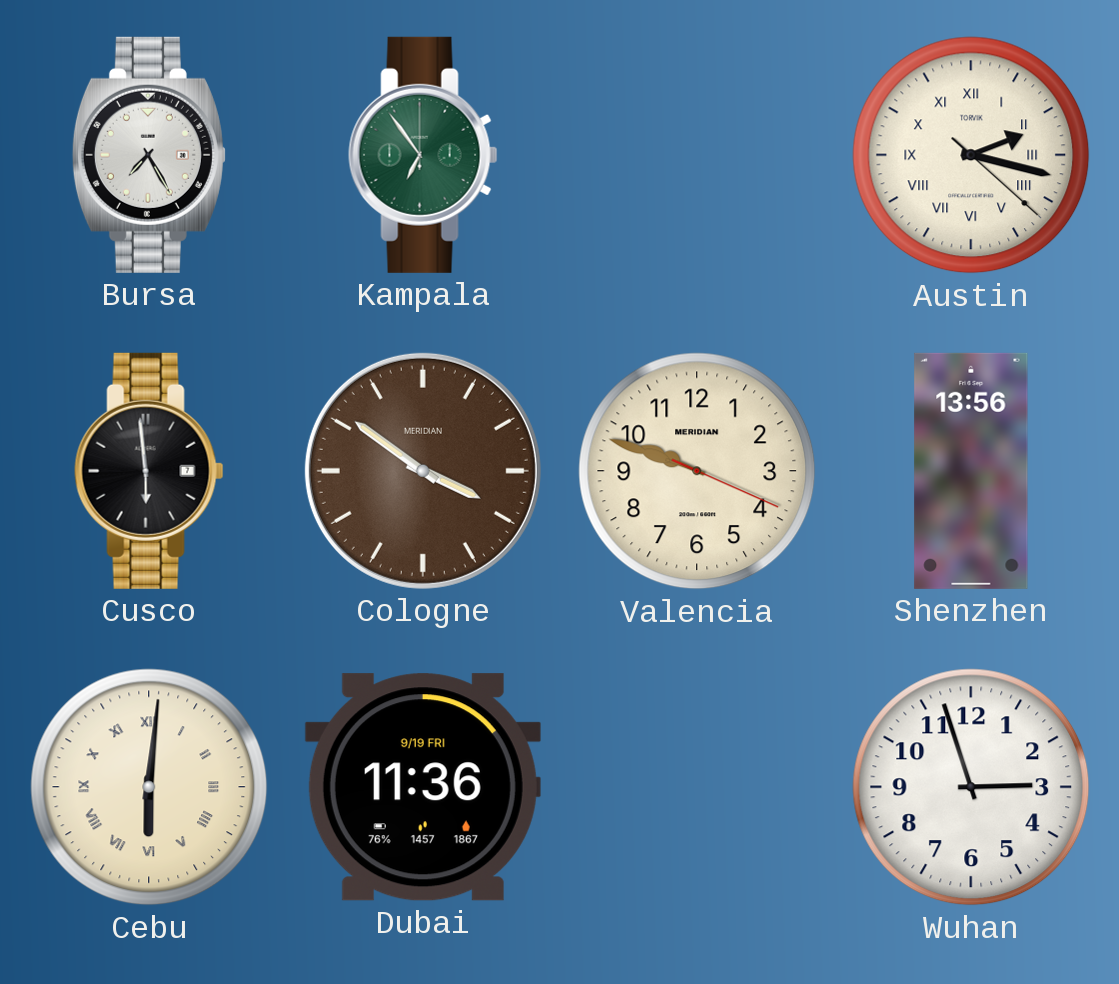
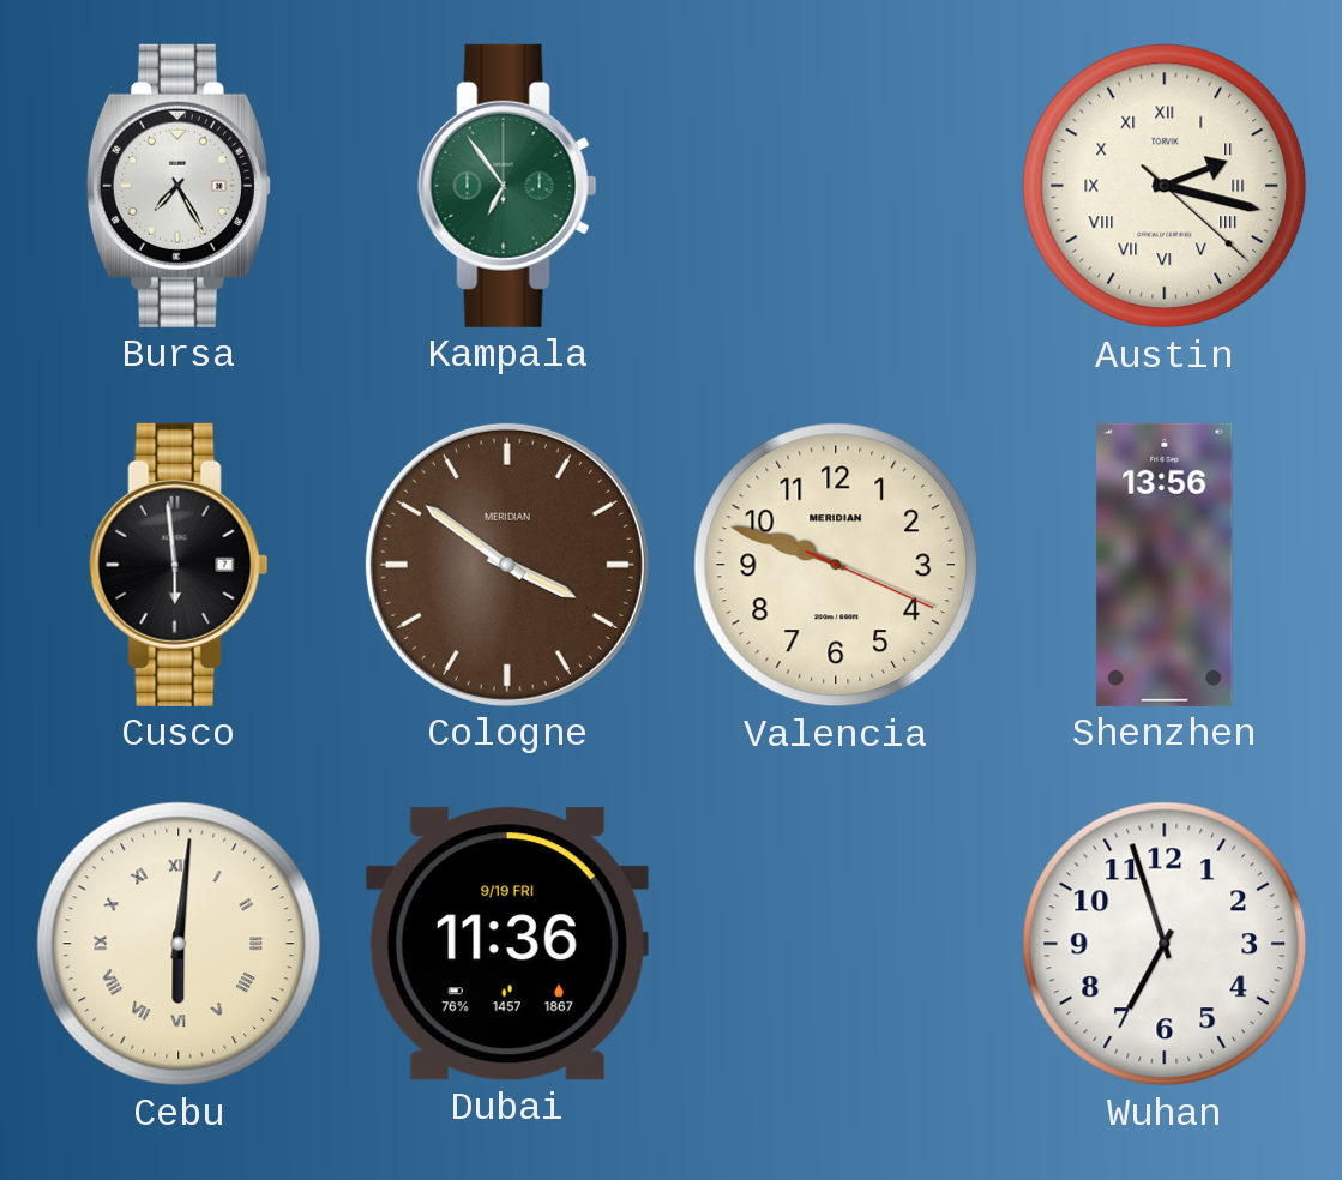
Wuhan: 2:57 -> 6:57 (1165, 944)
